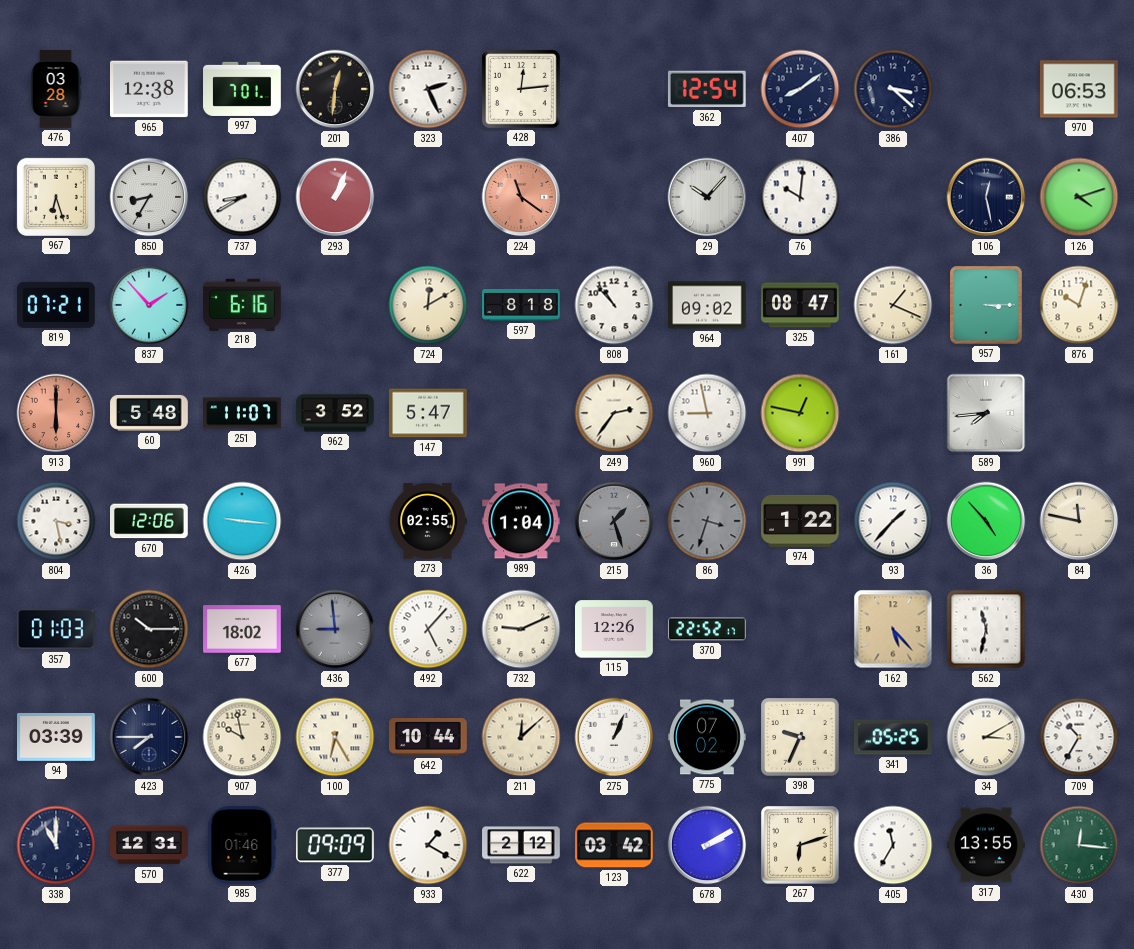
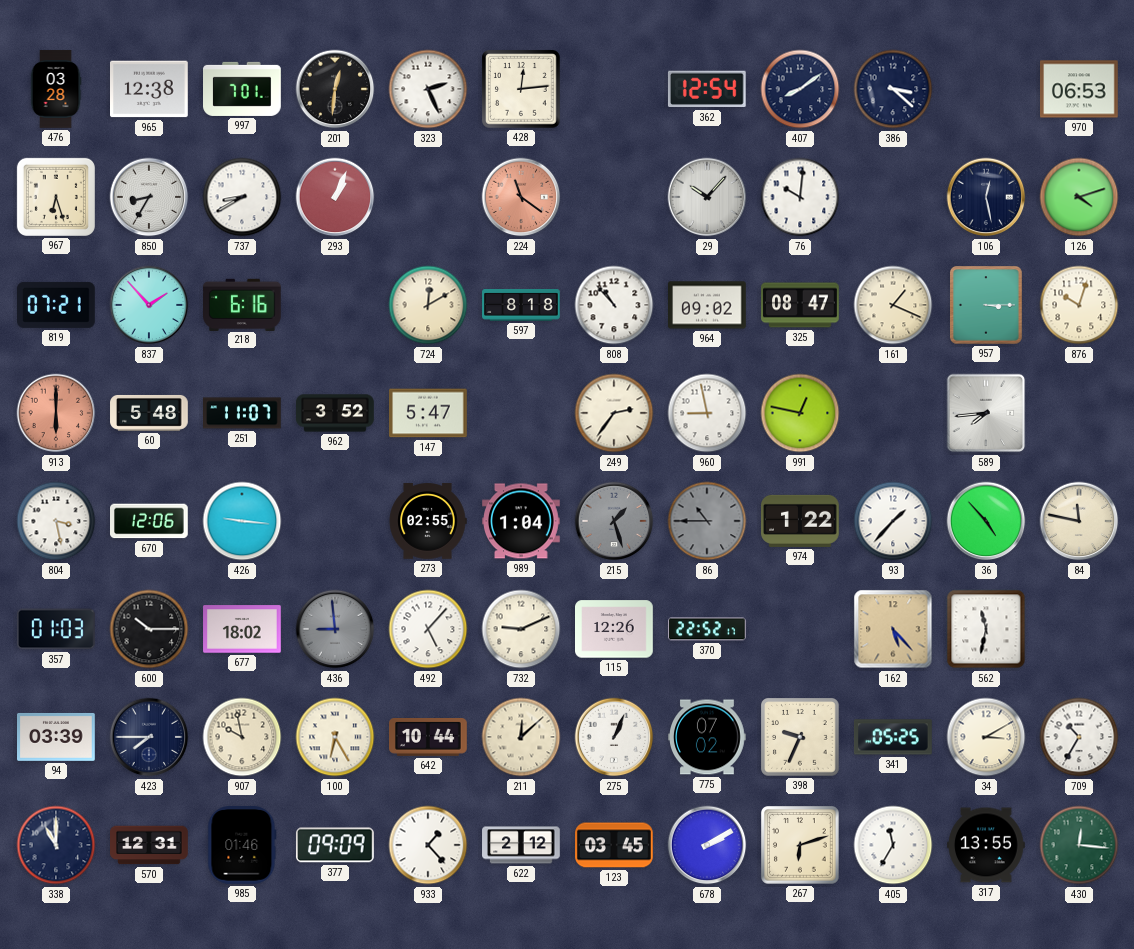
86: 3:33 -> 10:45 (707, 521)
933: 1:20 -> 1:23 (428, 845)
123: 03:42 -> 03:45 (614, 845)
